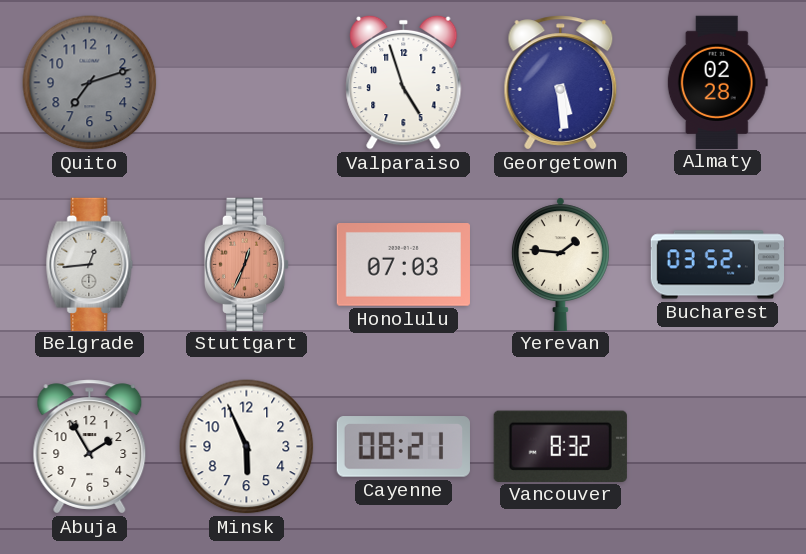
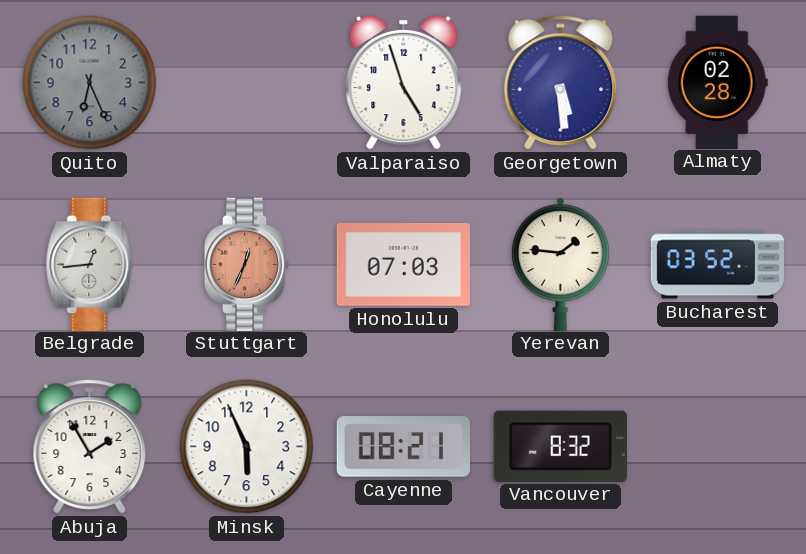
Quito: 7:12 -> 6:26 (90, 83)
